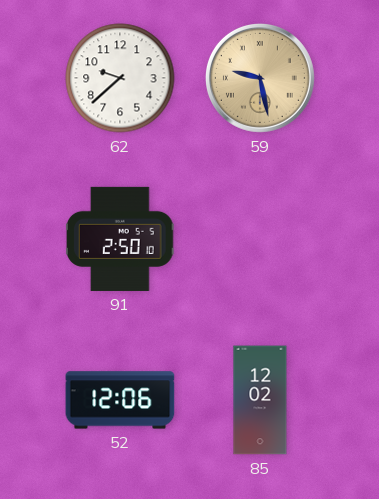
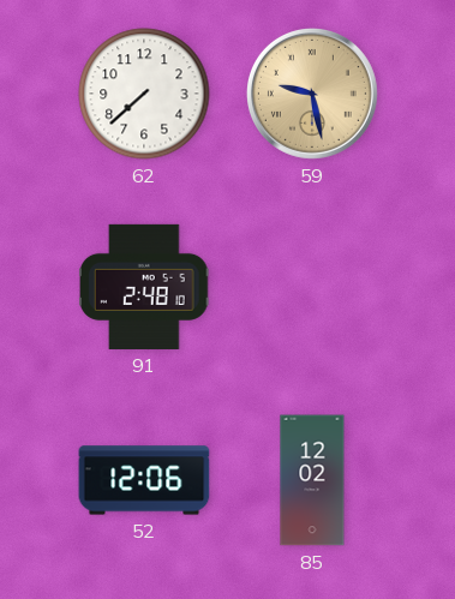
62: 9:38 -> 7:38 (144, 94)
91: 2:50 -> 2:48 (144, 287)
